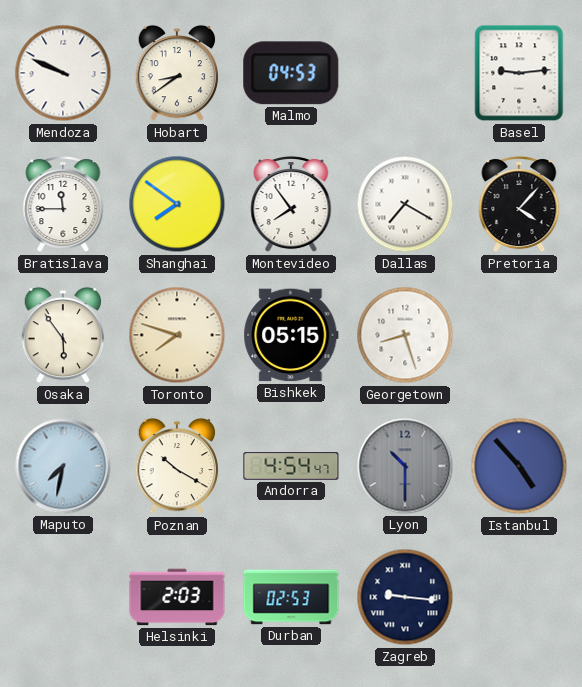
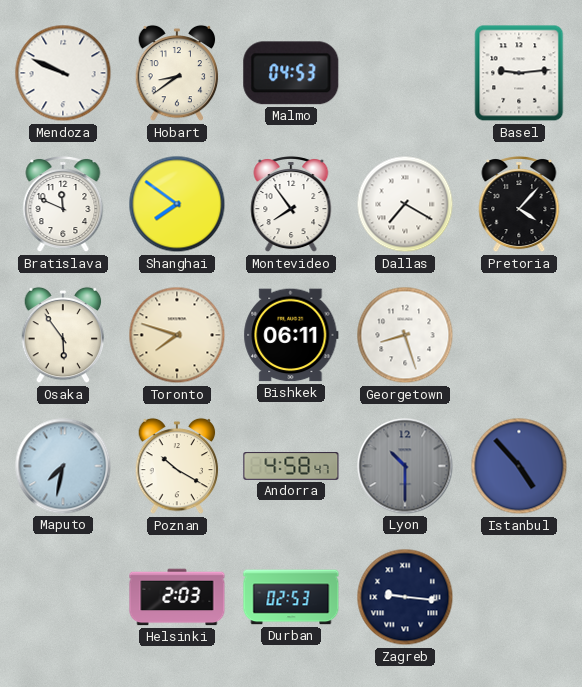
Bratislava: 11:45 -> 11:49 (63, 204)
Bishkek: 05:15 -> 06:11 (291, 335)
Andorra: 4:54 -> 4:58 (291, 466)
